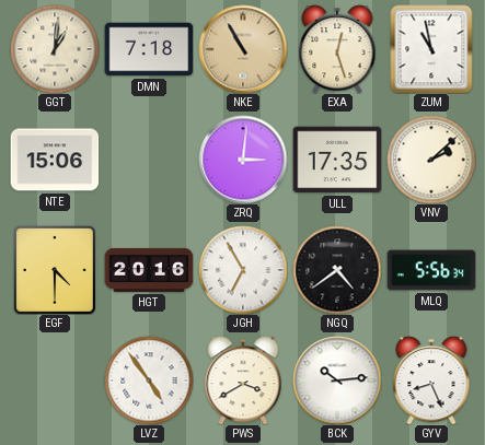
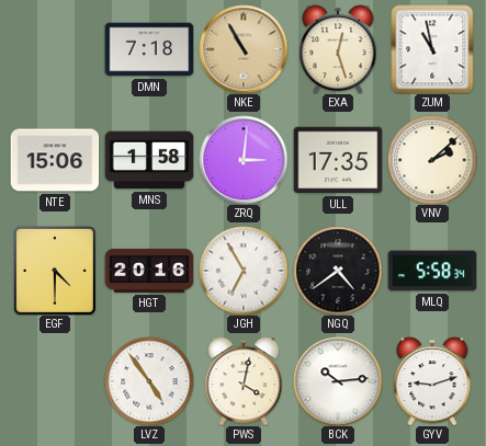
GGT: 1:01 -> none (55, 49)
MNS: none -> 1:58 (149, 160)
MLQ: 5:56 -> 5:58 (432, 271)
PWS: 3:40 -> 4:02 (244, 381)
GYV: 8:26 -> 9:12 (432, 381)
